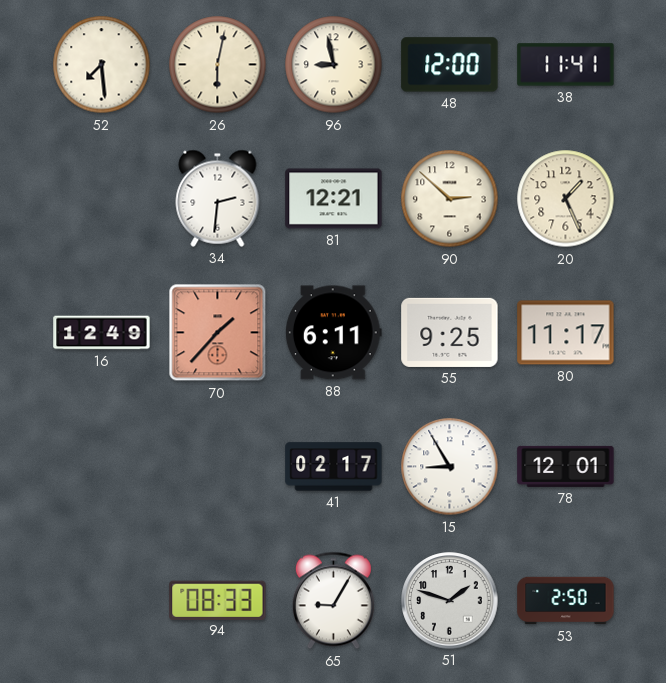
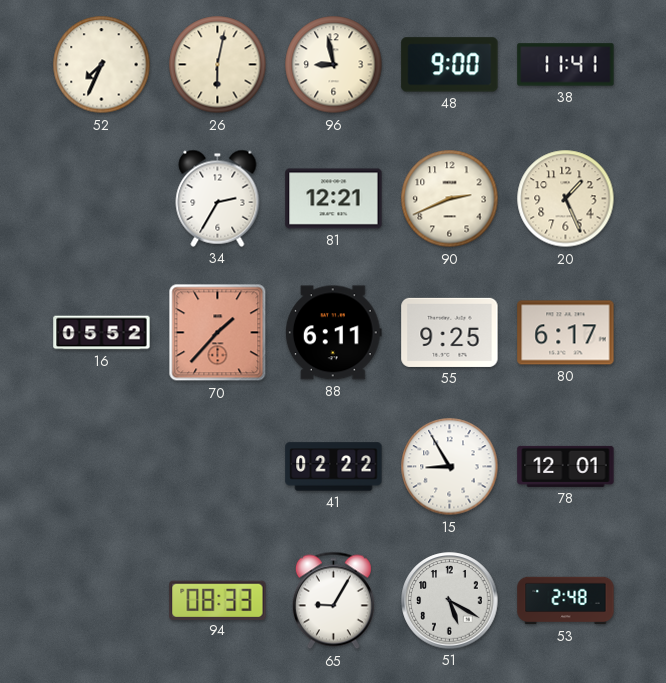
52: 7:29 -> 7:34 (102, 65)
48: 12:00 -> 9:00 (450, 65)
34: 2:31 -> 2:35 (218, 198)
90: 2:52 -> 2:41 (450, 199)
16: 12:49 -> 05:52 (102, 333)
80: 11:17 -> 6:17 (566, 333)
41: 02:17 -> 02:22 (334, 467)
51: 1:48 -> 5:20 (450, 601)
53: 2:50 -> 2:48 (566, 601)
